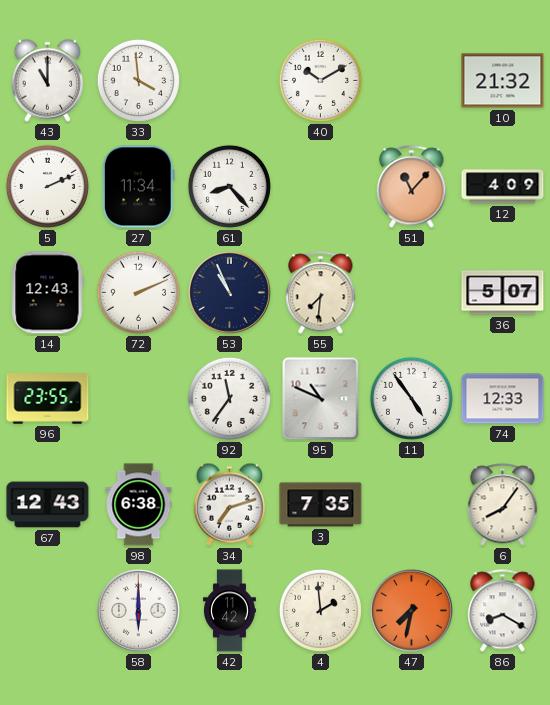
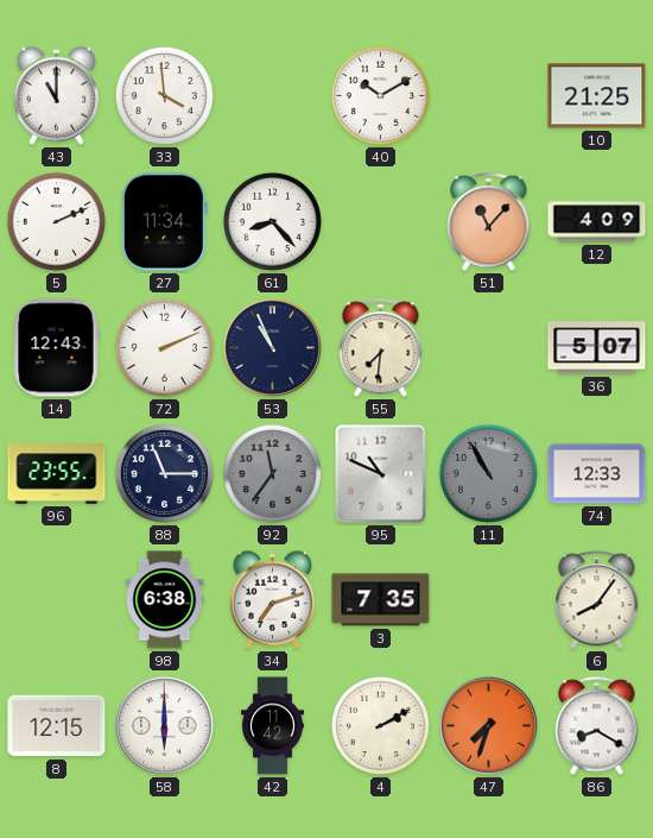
10: 21:32 -> 21:25 (597, 96)
88: none -> 11:15 (164, 473)
92 dial: white -> grey (272, 473)
11: 4:54 -> 10:55 (488, 473)
11 dial: white -> grey (488, 473)
67: 12:43 -> none (48, 505)
8: none -> 12:15 (57, 726)
4: 1:59 -> 2:10 (380, 725)
47: 7:32 -> 7:33 (488, 725)
